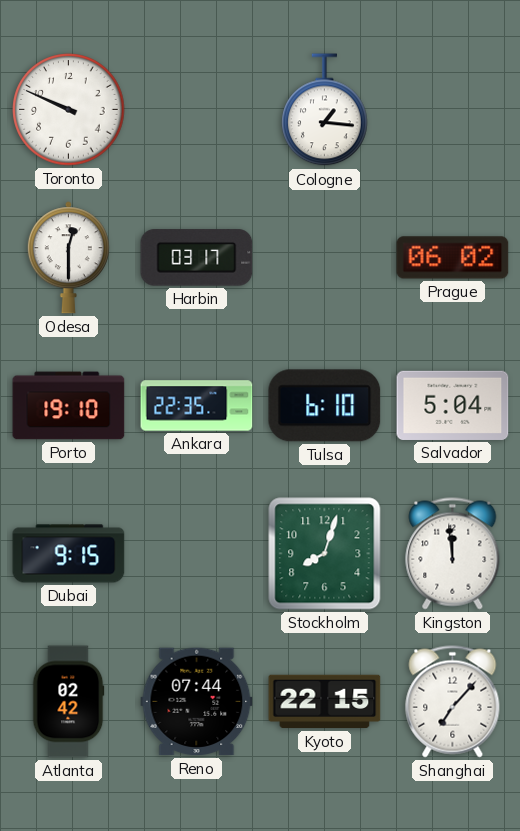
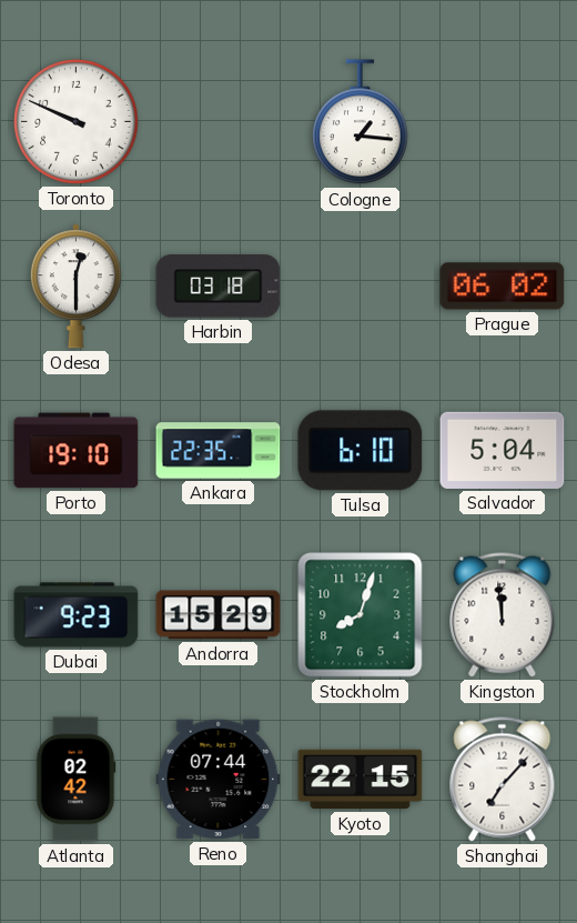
Harbin: 03:17 -> 03:18 (219, 287)
Dubai: 9:15 -> 9:23 (77, 615)
Andorra: none -> 15:29 (219, 615)
